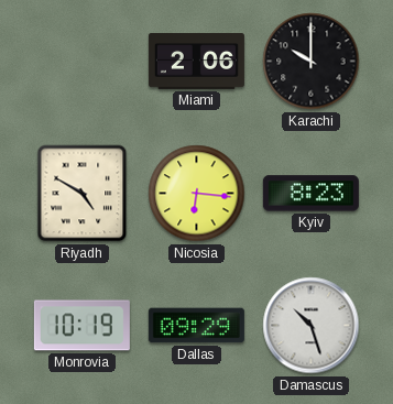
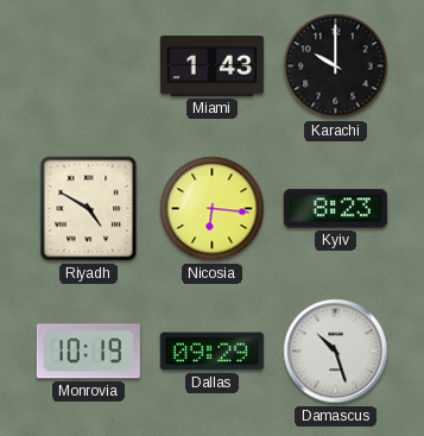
Miami: 2:06 -> 1:43 (211, 67)
